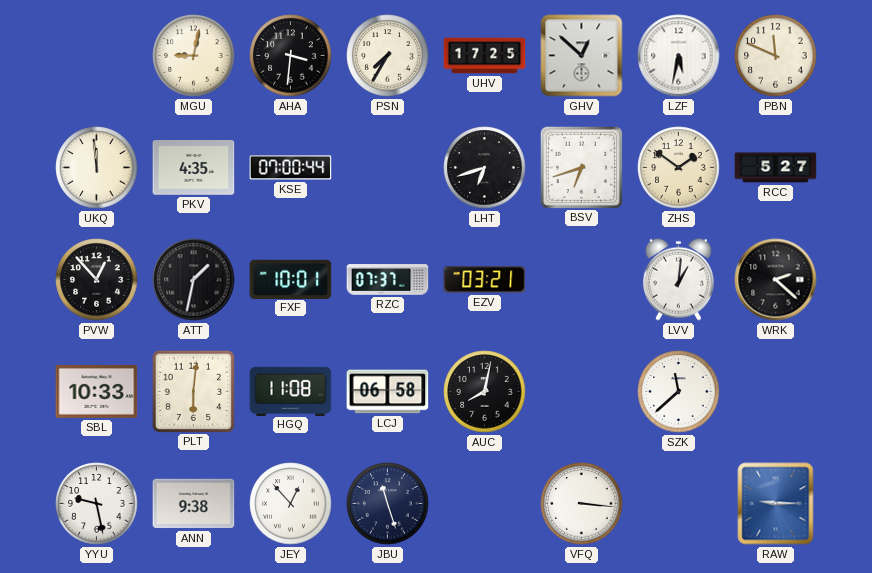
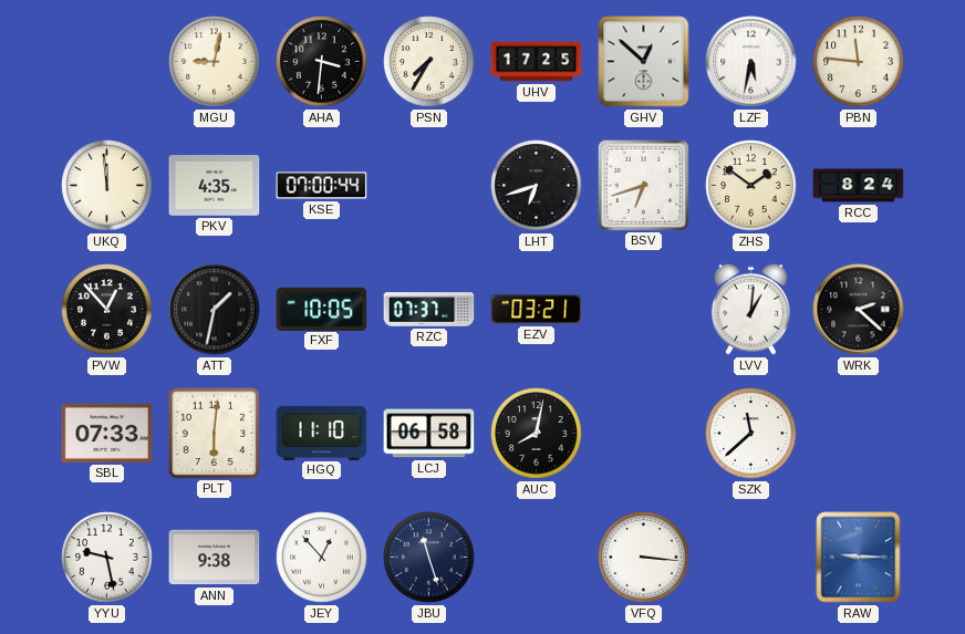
PBN: 11:49 -> 11:46 (859, 62)
RCC: 5:27 -> 8:24 (859, 186)
FXF: 10:01 -> 10:05 (322, 309)
SBL: 10:33 -> 07:33 (107, 433)
HGQ: 11:08 -> 11:10 (322, 433)
